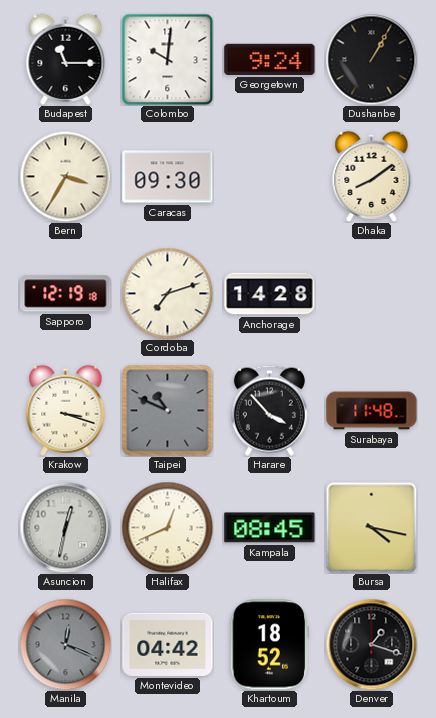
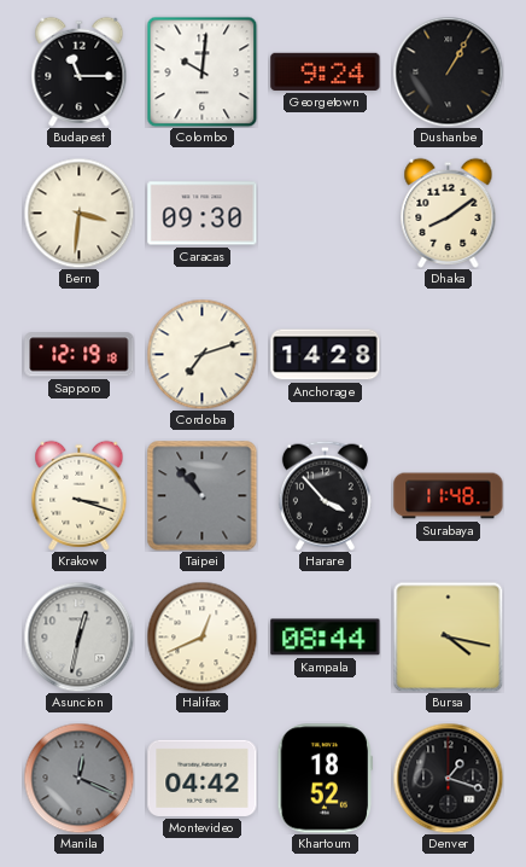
Bern: 3:35 -> 3:31 (78, 213)
Taipei: 10:49 -> 10:53 (203, 496)
Kampala: 08:45 -> 08:44 (326, 638)
